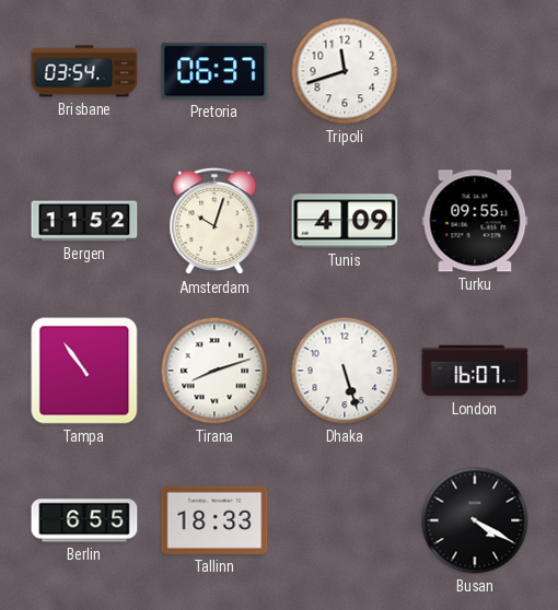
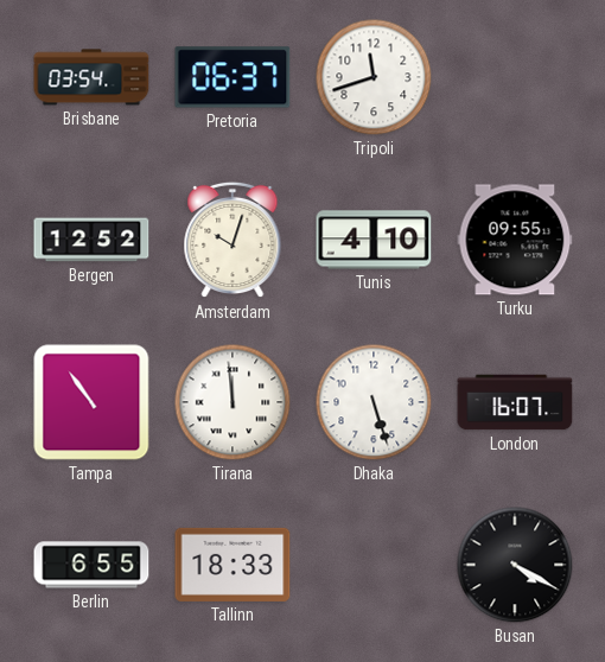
Bergen: 11:52 -> 12:52 (91, 240)
Tunis: 4:09 -> 4:10 (374, 240)
Tirana: 8:12 -> 11:59 (233, 402)
